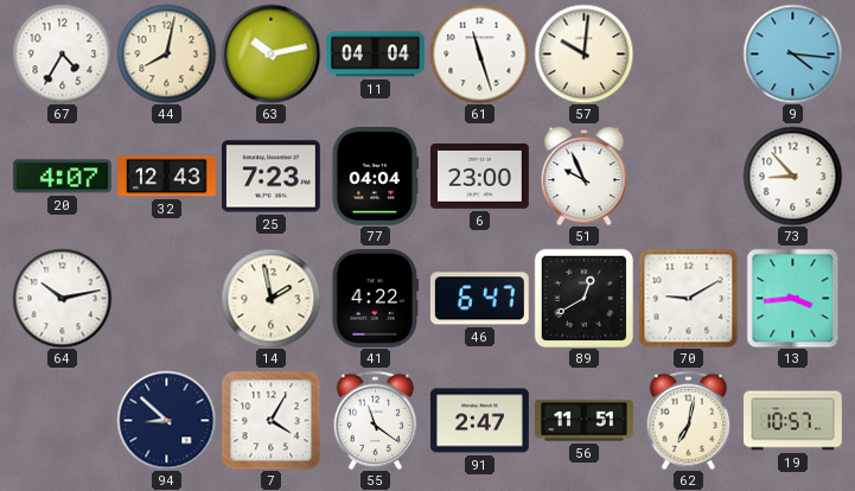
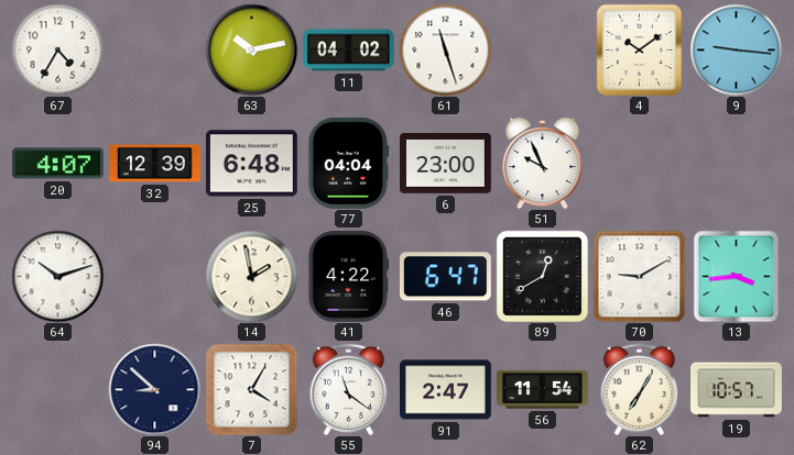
44: 8:02 -> none (166, 53)
11: 04:04 -> 04:02 (349, 51)
57: 10:01 -> none (583, 53)
4: none -> 10:09 (640, 49)
9: 4:16 -> 9:16 (736, 49)
32: 12:43 -> 12:39 (155, 164)
25: 7:23 -> 6:48 (251, 164)
73: 8:53 -> none (792, 176)
64: 10:13 -> 10:12 (57, 276)
56: 11:51 -> 11:54 (543, 390)
62: 7:02 -> 7:05 (640, 389)
